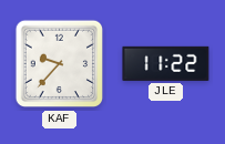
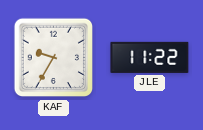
KAF: 9:37 -> 9:35 (54, 58)
